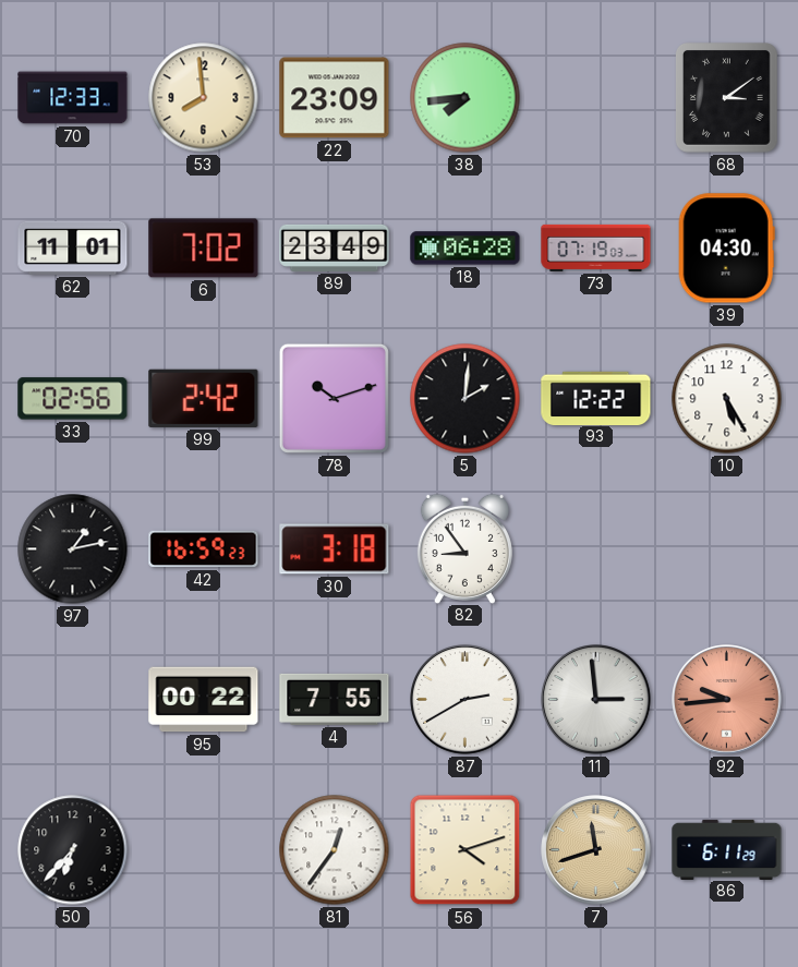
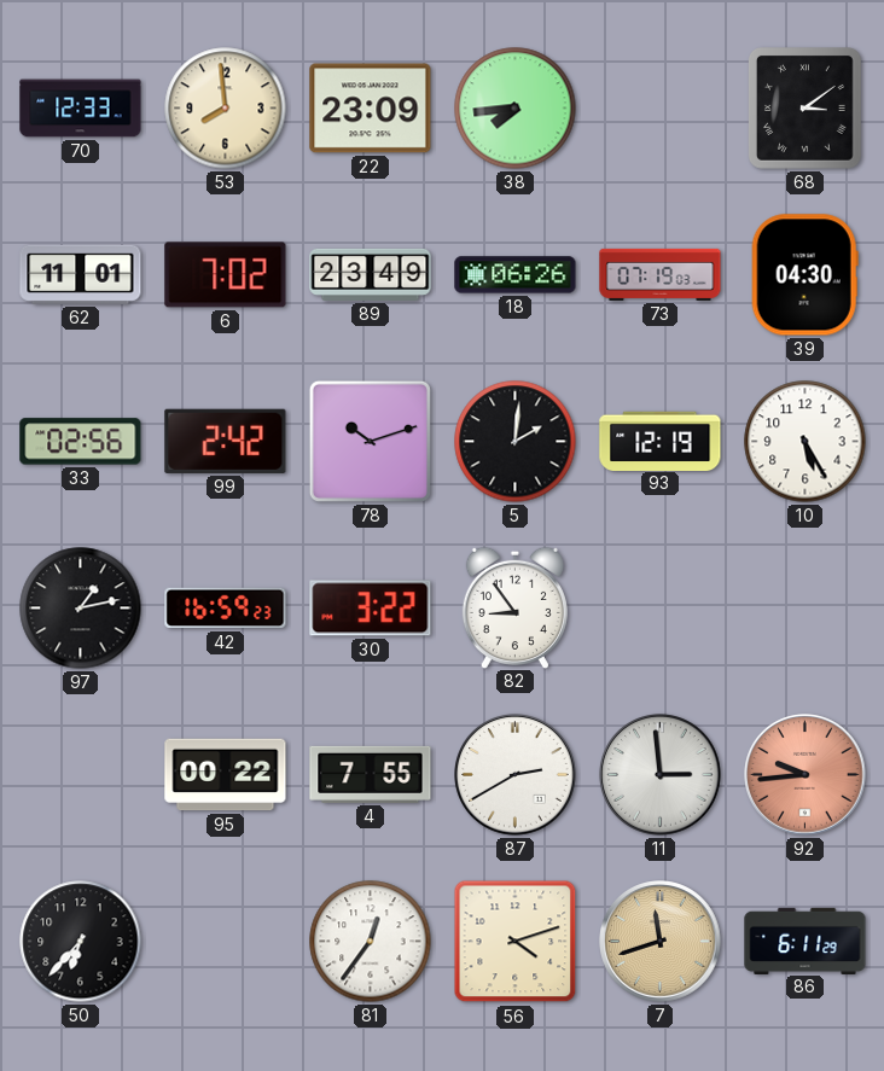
18: 06:28 -> 06:26 (516, 275)
93: 12:22 -> 12:19 (661, 441)
30: 3:18 -> 3:22 (371, 609)
